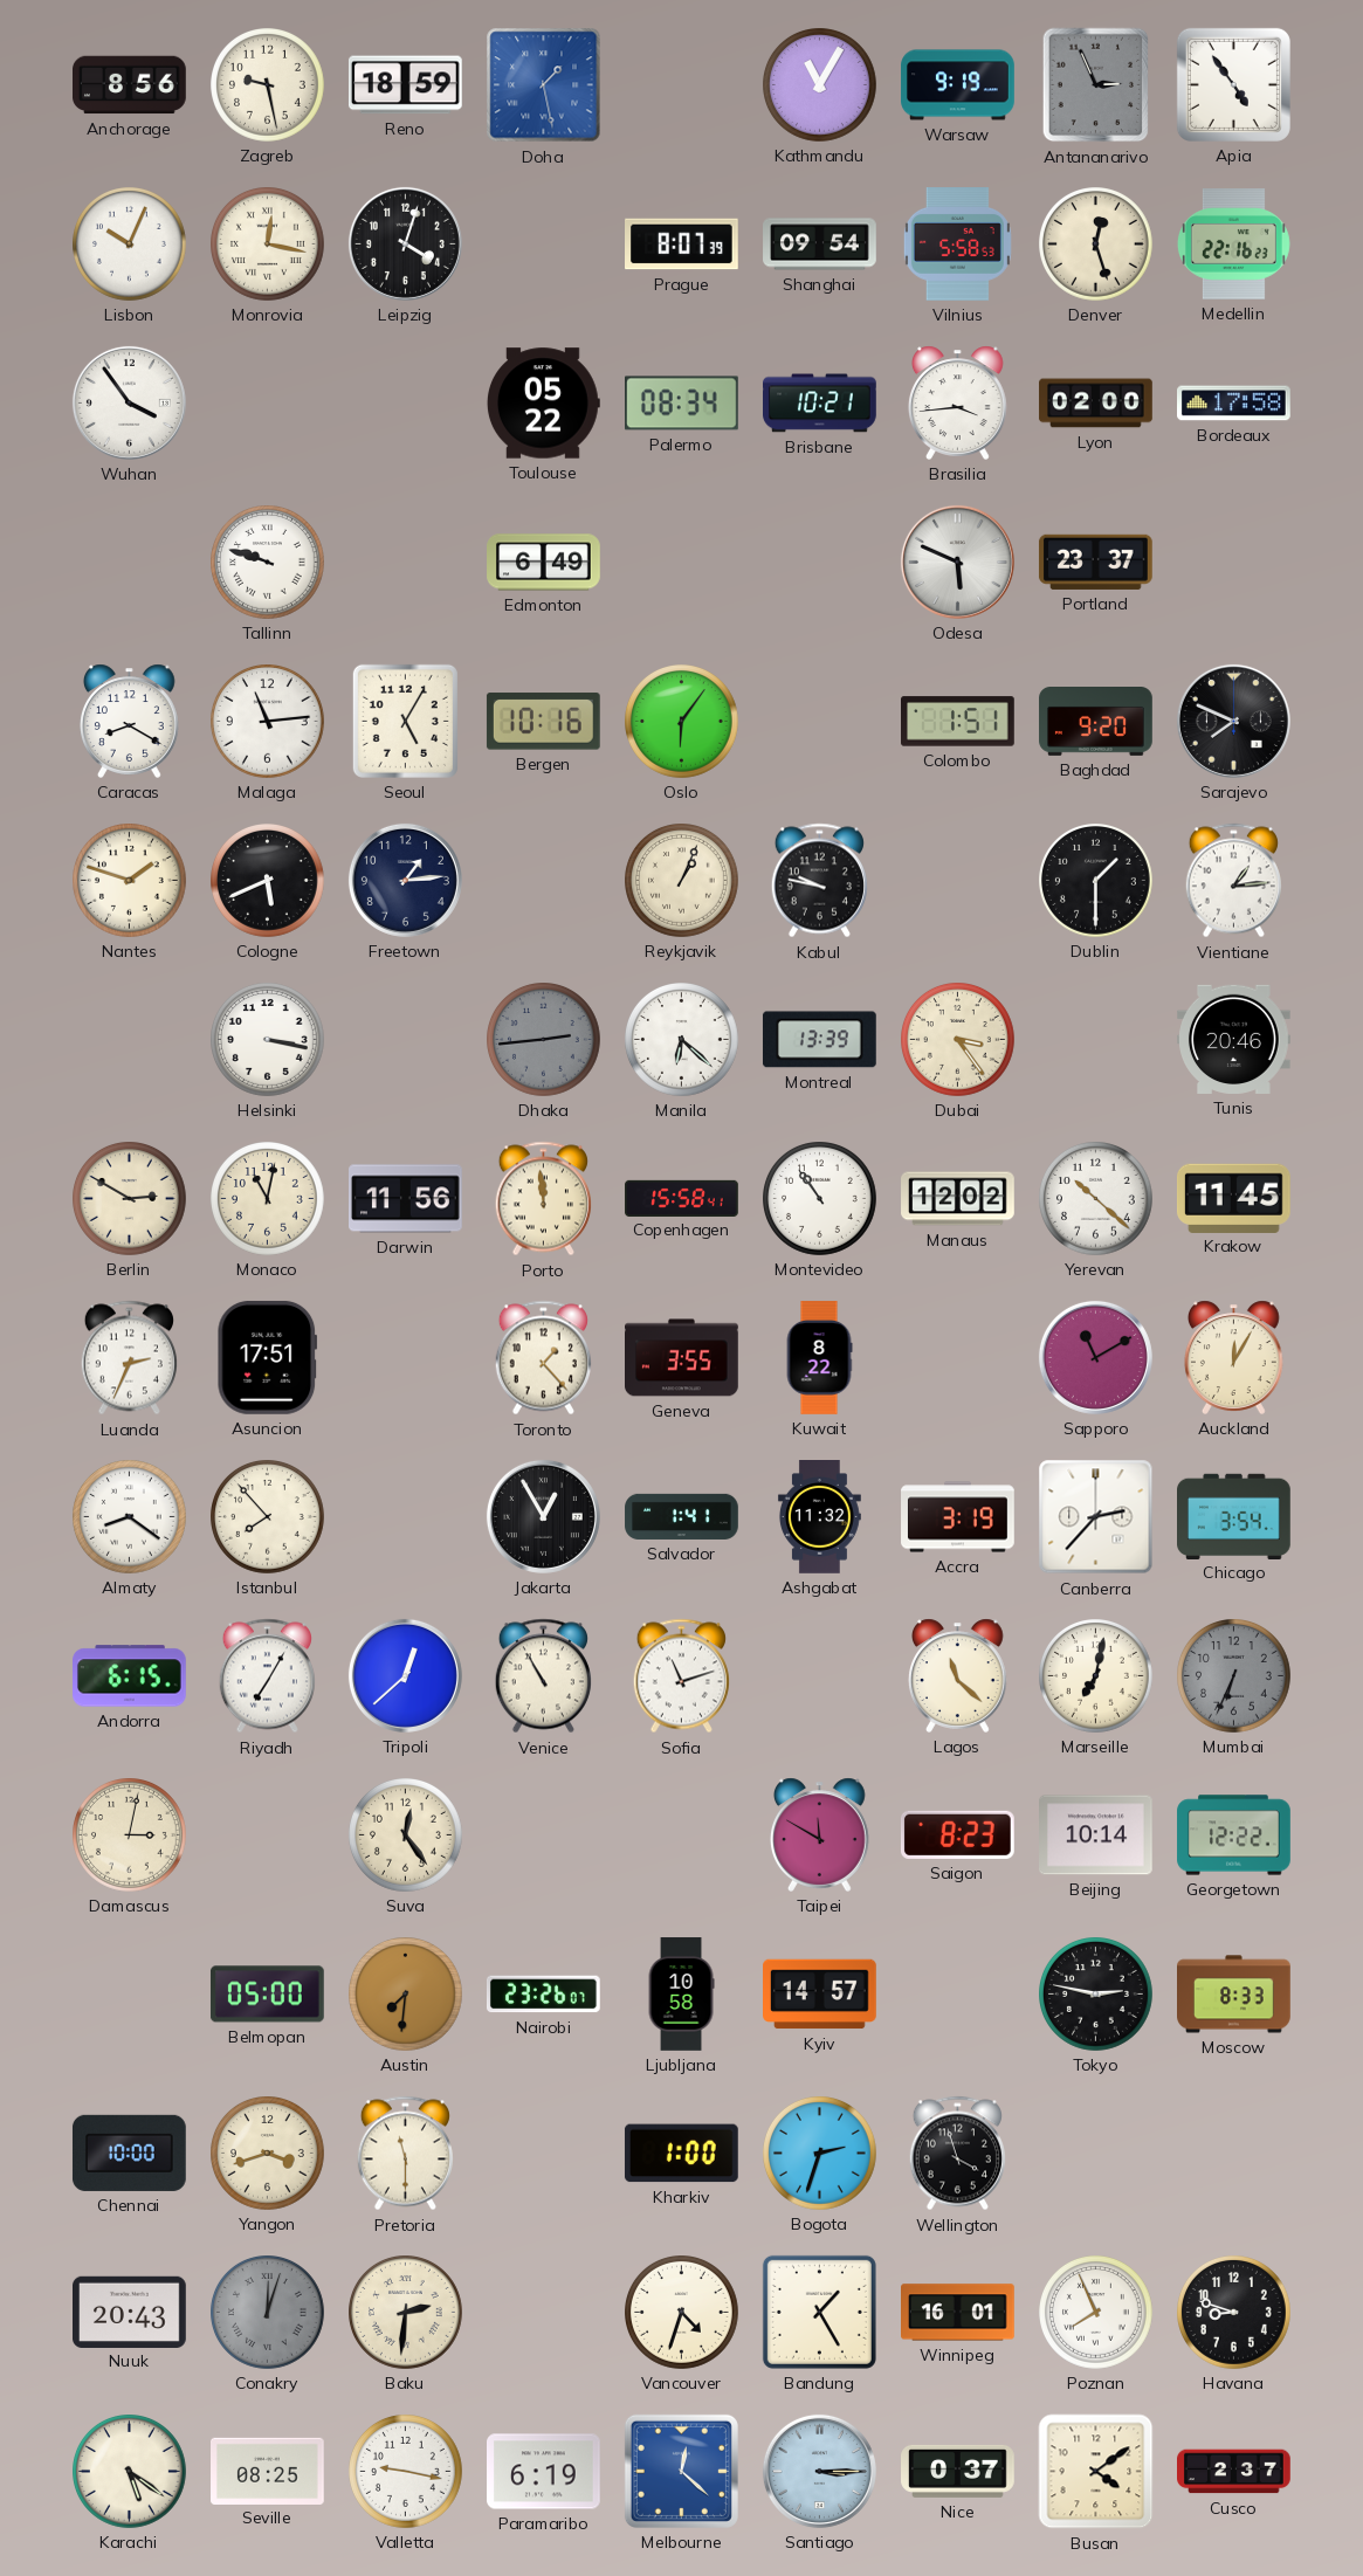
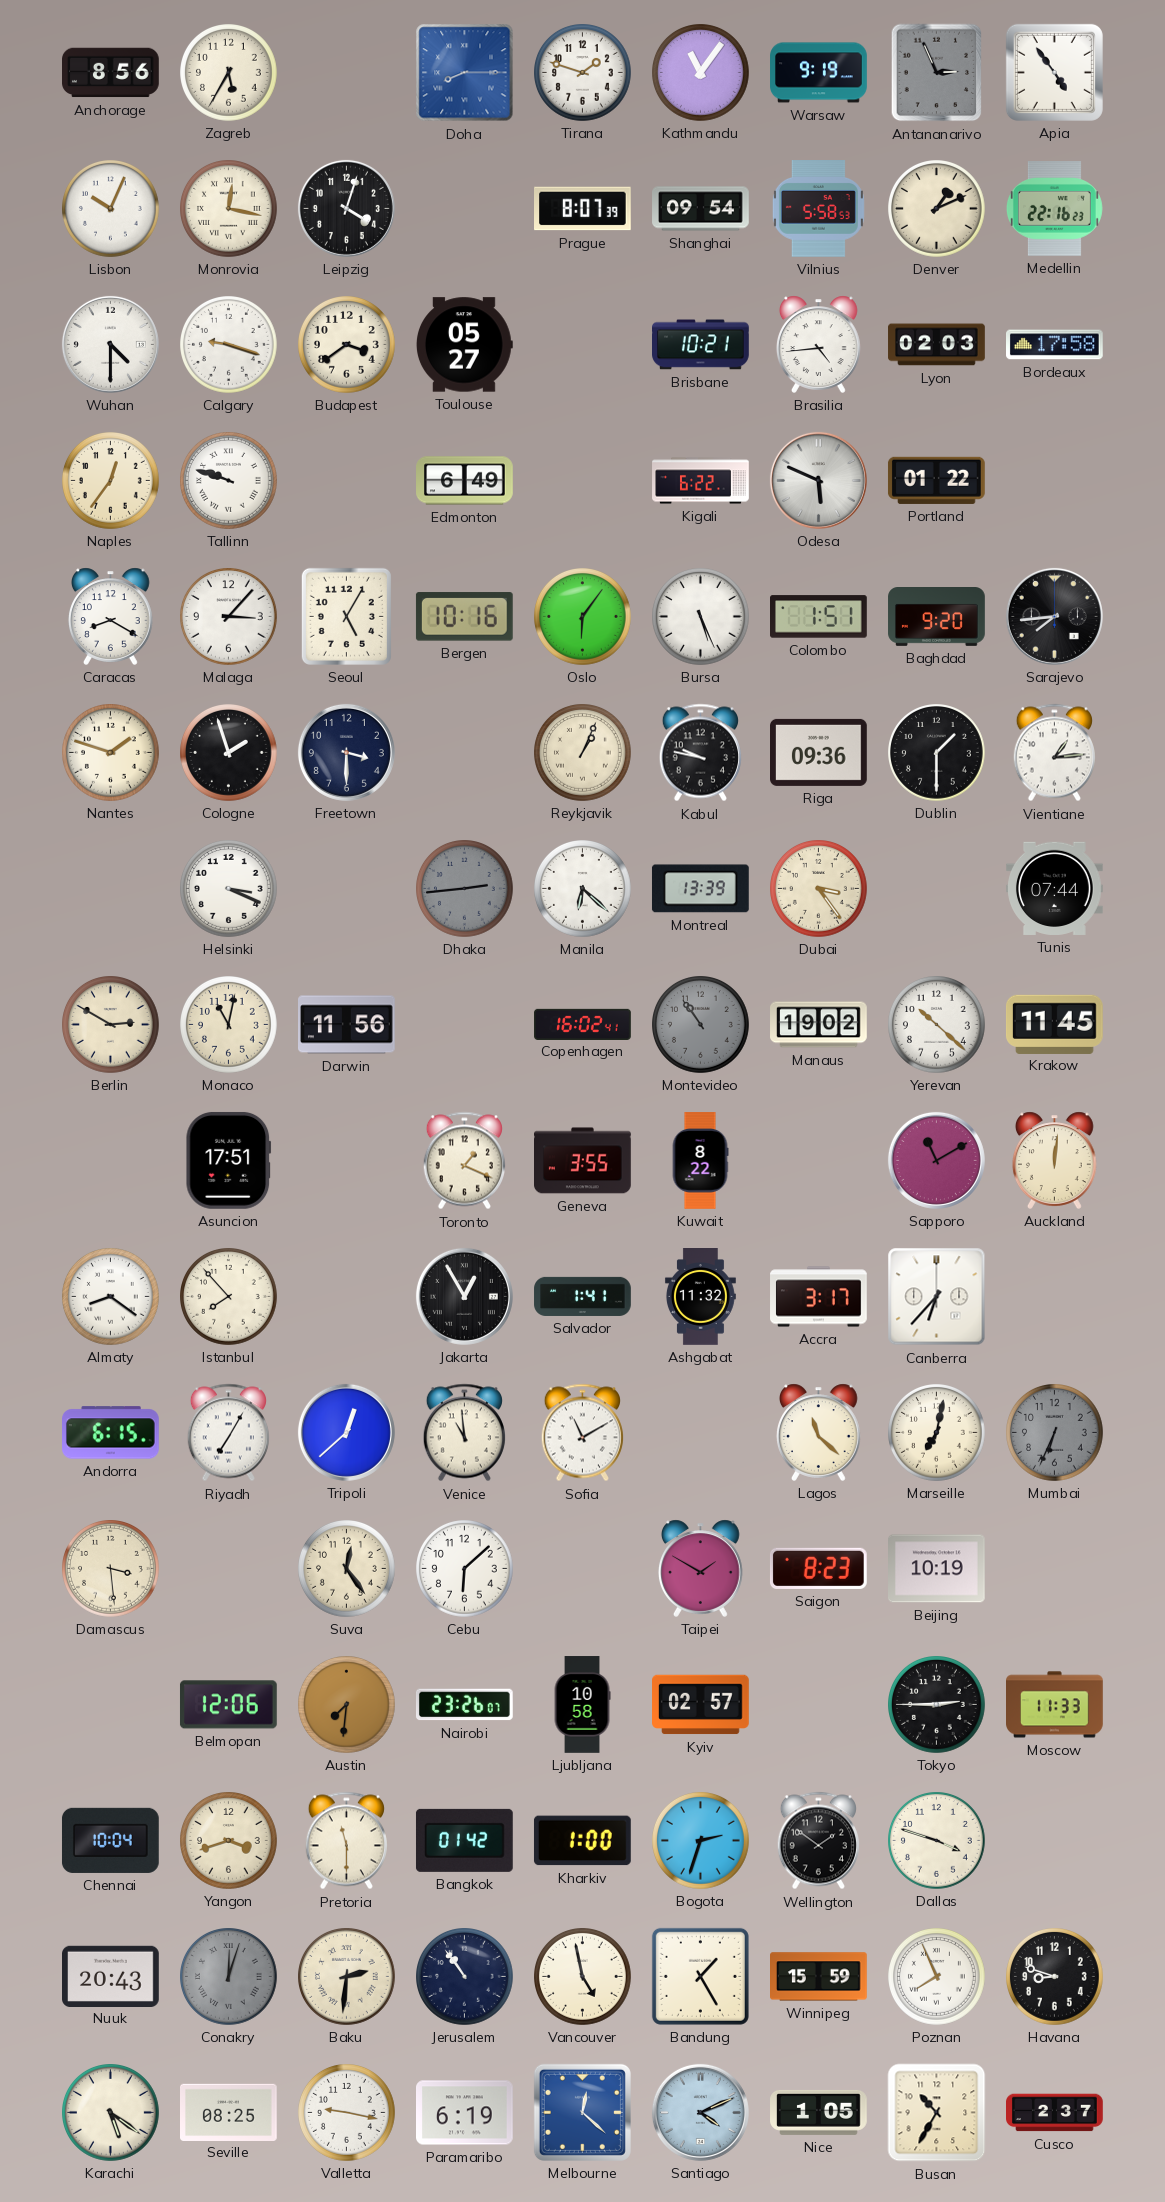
Zagreb: 9:28 -> 5:35 (229, 73)
Reno: 18:59 -> none (405, 85)
Doha: 1:28 -> 8:15 (465, 73)
Tirana: none -> 1:48 (583, 73)
Kathmandu: 11:05 -> 11:06 (701, 73)
Denver: 12:27 -> 1:11 (937, 209)
Wuhan: 3:54 -> 4:30 (110, 344)
Calgary: none -> 9:18 (229, 345)
Budapest: none -> 3:39 (347, 345)
Toulouse: 05:22 -> 05:27 (464, 345)
Palermo: 08:34 -> none (682, 404)
Brasilia: 3:44 -> 4:44 (818, 344)
Lyon: 02:00 -> 02:03 (937, 345)
Naples: none -> 12:36 (111, 481)
Kigali: none -> 6:22 (701, 481)
Portland: 23:37 -> 01:22 (936, 480)
Malaga: 11:14 -> 3:07 (229, 617)
Bursa: none -> 5:26 (701, 617)
Sarajevo: 7:49 -> 7:44 (1054, 616)
Cologne: 5:41 -> 1:57 (229, 753)
Freetown: 1:14 -> 3:30 (346, 752)
Riga: none -> 09:36 (819, 752)
Helsinki: 3:17 -> 3:19 (229, 889)
Tunis: 20:46 -> 07:44 (1055, 888)
Porto: 11:59 -> none (543, 1199)
Copenhagen: 15:58 -> 16:02 (583, 1024)
Montevideo dial: white -> grey (701, 1025)
Manaus: 12:02 -> 19:02 (819, 1025)
Luanda: 2:34 -> none (129, 1358)
Toronto: 1:23 -> 1:19 (464, 1161)
Auckland: 12:05 -> 12:01 (1054, 1160)
Accra: 3:19 -> 3:17 (819, 1297)
Canberra: 2:37 -> 6:37 (937, 1297)
Chicago: 3:54 -> none (1234, 1516)
Venice: 10:55 -> 10:59 (464, 1433)
Sofia: 11:12 -> 11:10 (582, 1433)
Damascus: 3:02 -> 3:29 (111, 1569)
Cebu: none -> 6:08 (465, 1569)
Taipei: 11:50 -> 1:50 (700, 1568)
Beijing: 10:14 -> 10:19 (937, 1569)
Georgetown: 12:22 -> none (1234, 1835)
Belmopan: 05:00 -> 12:06 (228, 1705)
Kyiv: 14:57 -> 02:57 (701, 1705)
Tokyo: 2:47 -> 2:45 (937, 1705)
Moscow: 8:33 -> 11:33 (1055, 1705)
Chennai: 10:00 -> 10:04 (110, 1840)
Bangkok: none -> 01:42 (464, 1840)
Wellington: 3:57 -> 1:51 (818, 1841)
Dallas: none -> 3:48 (937, 1841)
Jerusalem: none -> 10:54 (465, 1977)
Vancouver: 4:33 -> 4:58 (583, 1977)
Winnipeg: 16:01 -> 15:59 (819, 1977)
Santiago: 3:15 -> 4:11 (700, 2112)
Nice: 0:37 -> 1:05 (819, 2112)
Busan: 4:09 -> 10:35 (937, 2113)
